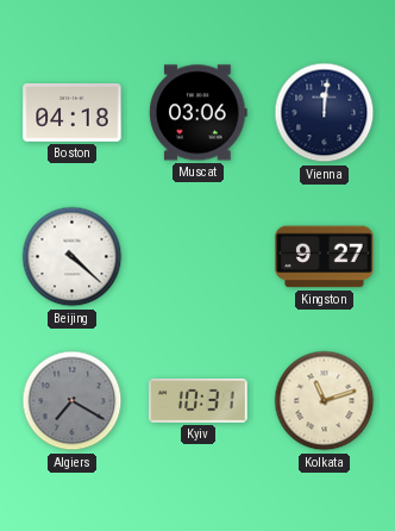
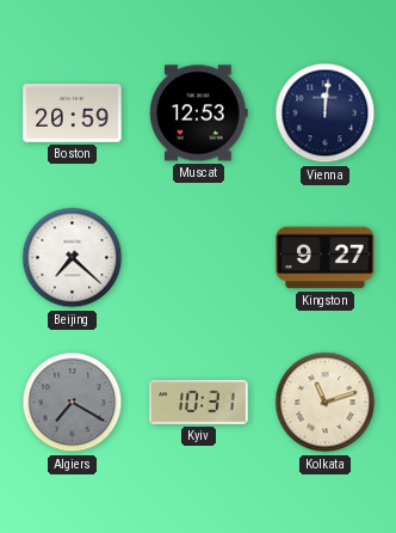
Boston: 04:18 -> 20:59 (73, 114)
Muscat: 03:06 -> 12:53 (199, 114)
Beijing: 4:22 -> 7:22 (73, 258)
